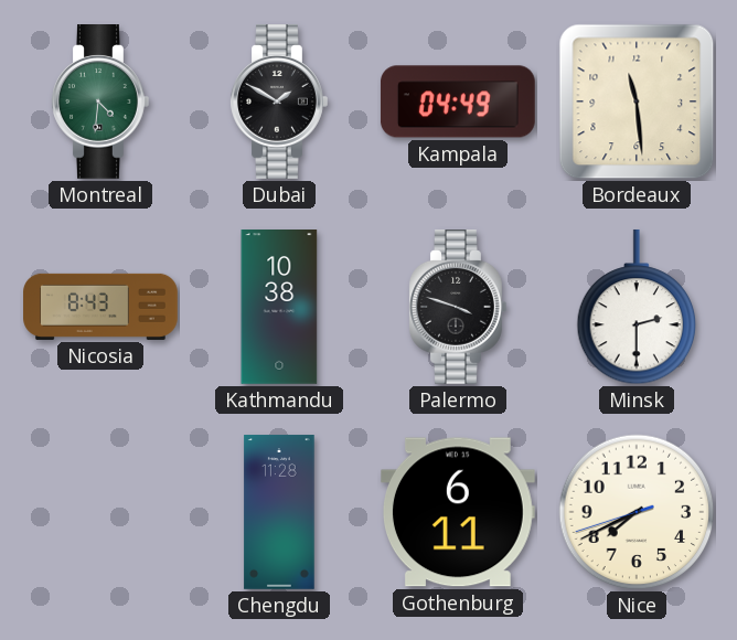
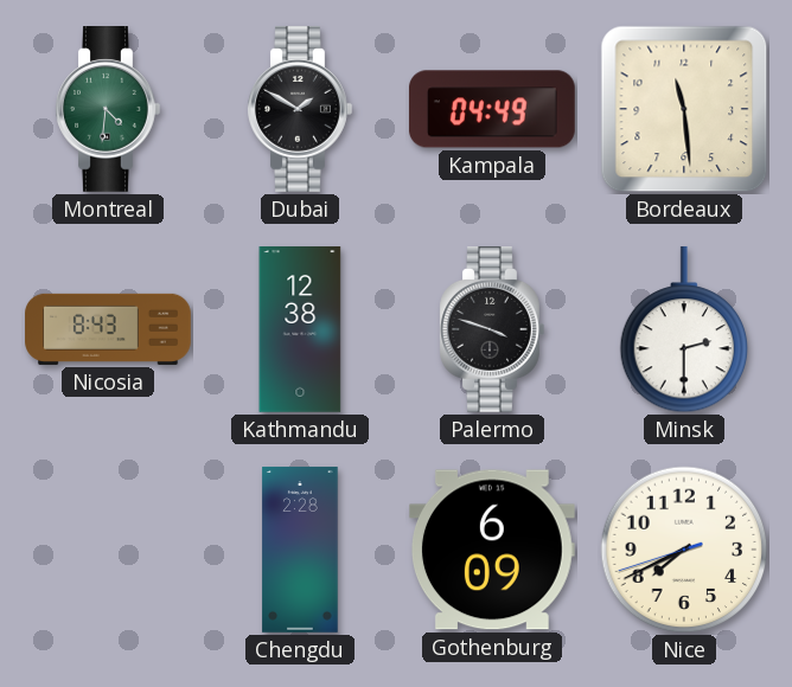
Kathmandu: 10:38 -> 12:38 (300, 330)
Chengdu: 11:28 -> 2:28 (300, 550)
Gothenburg: 6:11 -> 6:09 (492, 550)
